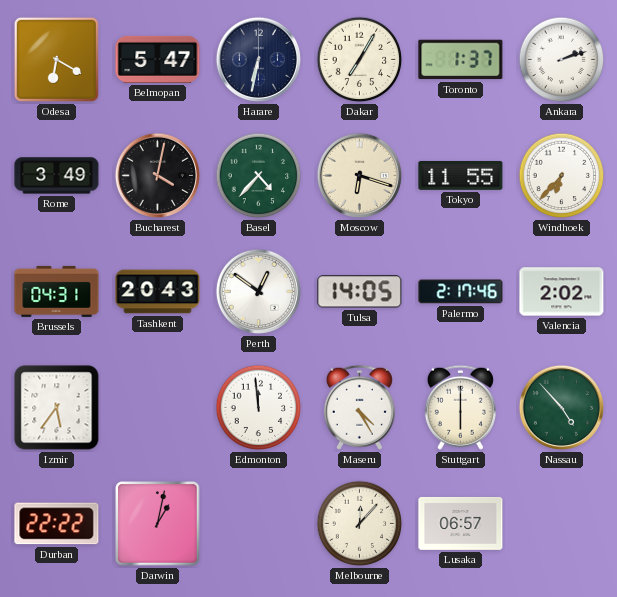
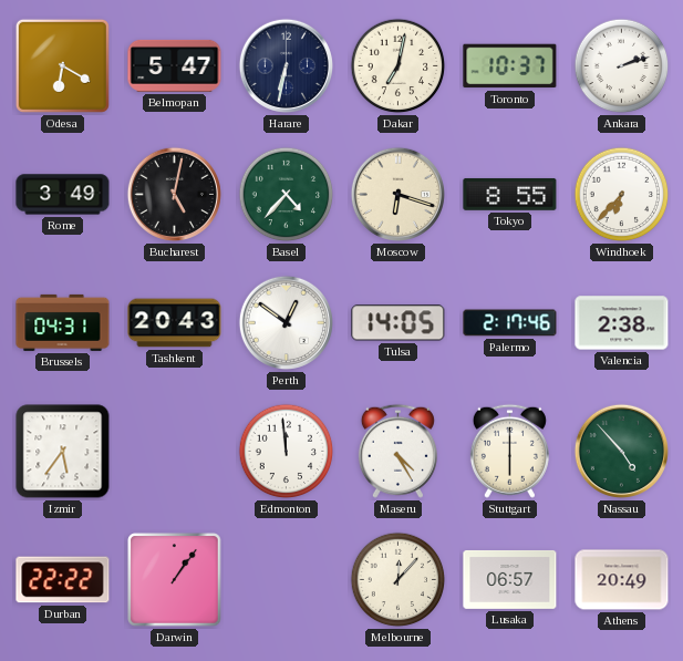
Dakar: 7:05 -> 7:02 (399, 66)
Toronto: 1:37 -> 10:37 (510, 66)
Bucharest: 4:02 -> 5:02 (174, 194)
Tokyo: 11:55 -> 8:55 (510, 194)
Valencia: 2:02 -> 2:38 (622, 323)
Darwin: 1:02 -> 1:06 (175, 580)
Athens: none -> 20:49 (622, 580)
